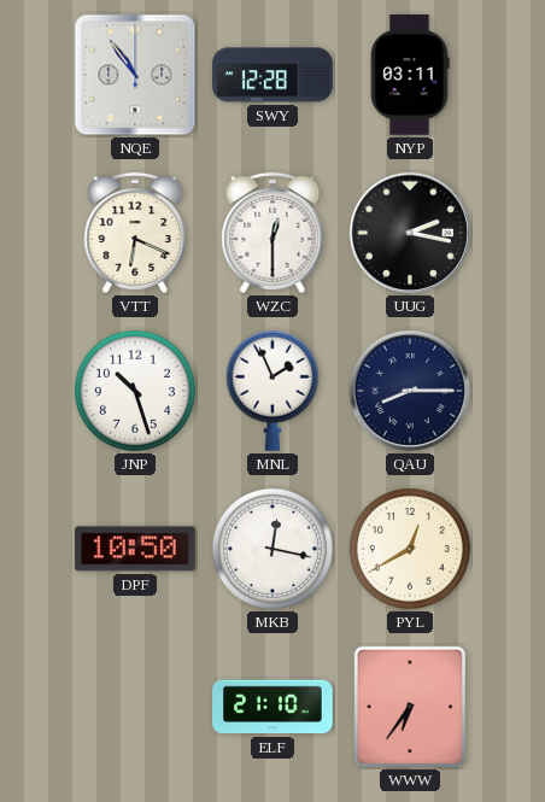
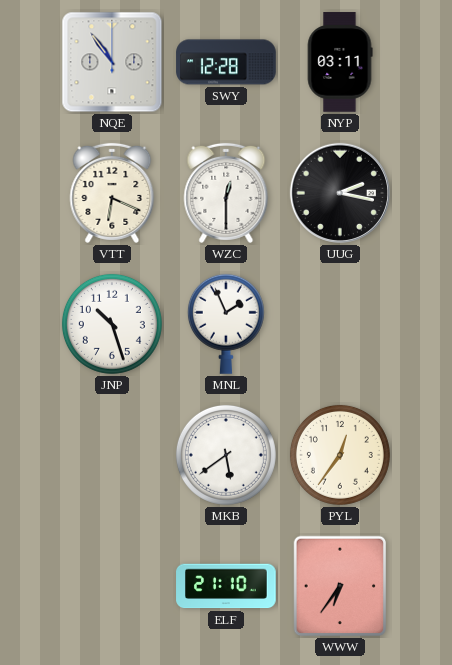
QAU: 8:15 -> none (410, 391)
DPF: 10:50 -> none (135, 549)
MKB: 12:17 -> 5:39 (226, 455)
PYL: 12:40 -> 12:36 (340, 455)
